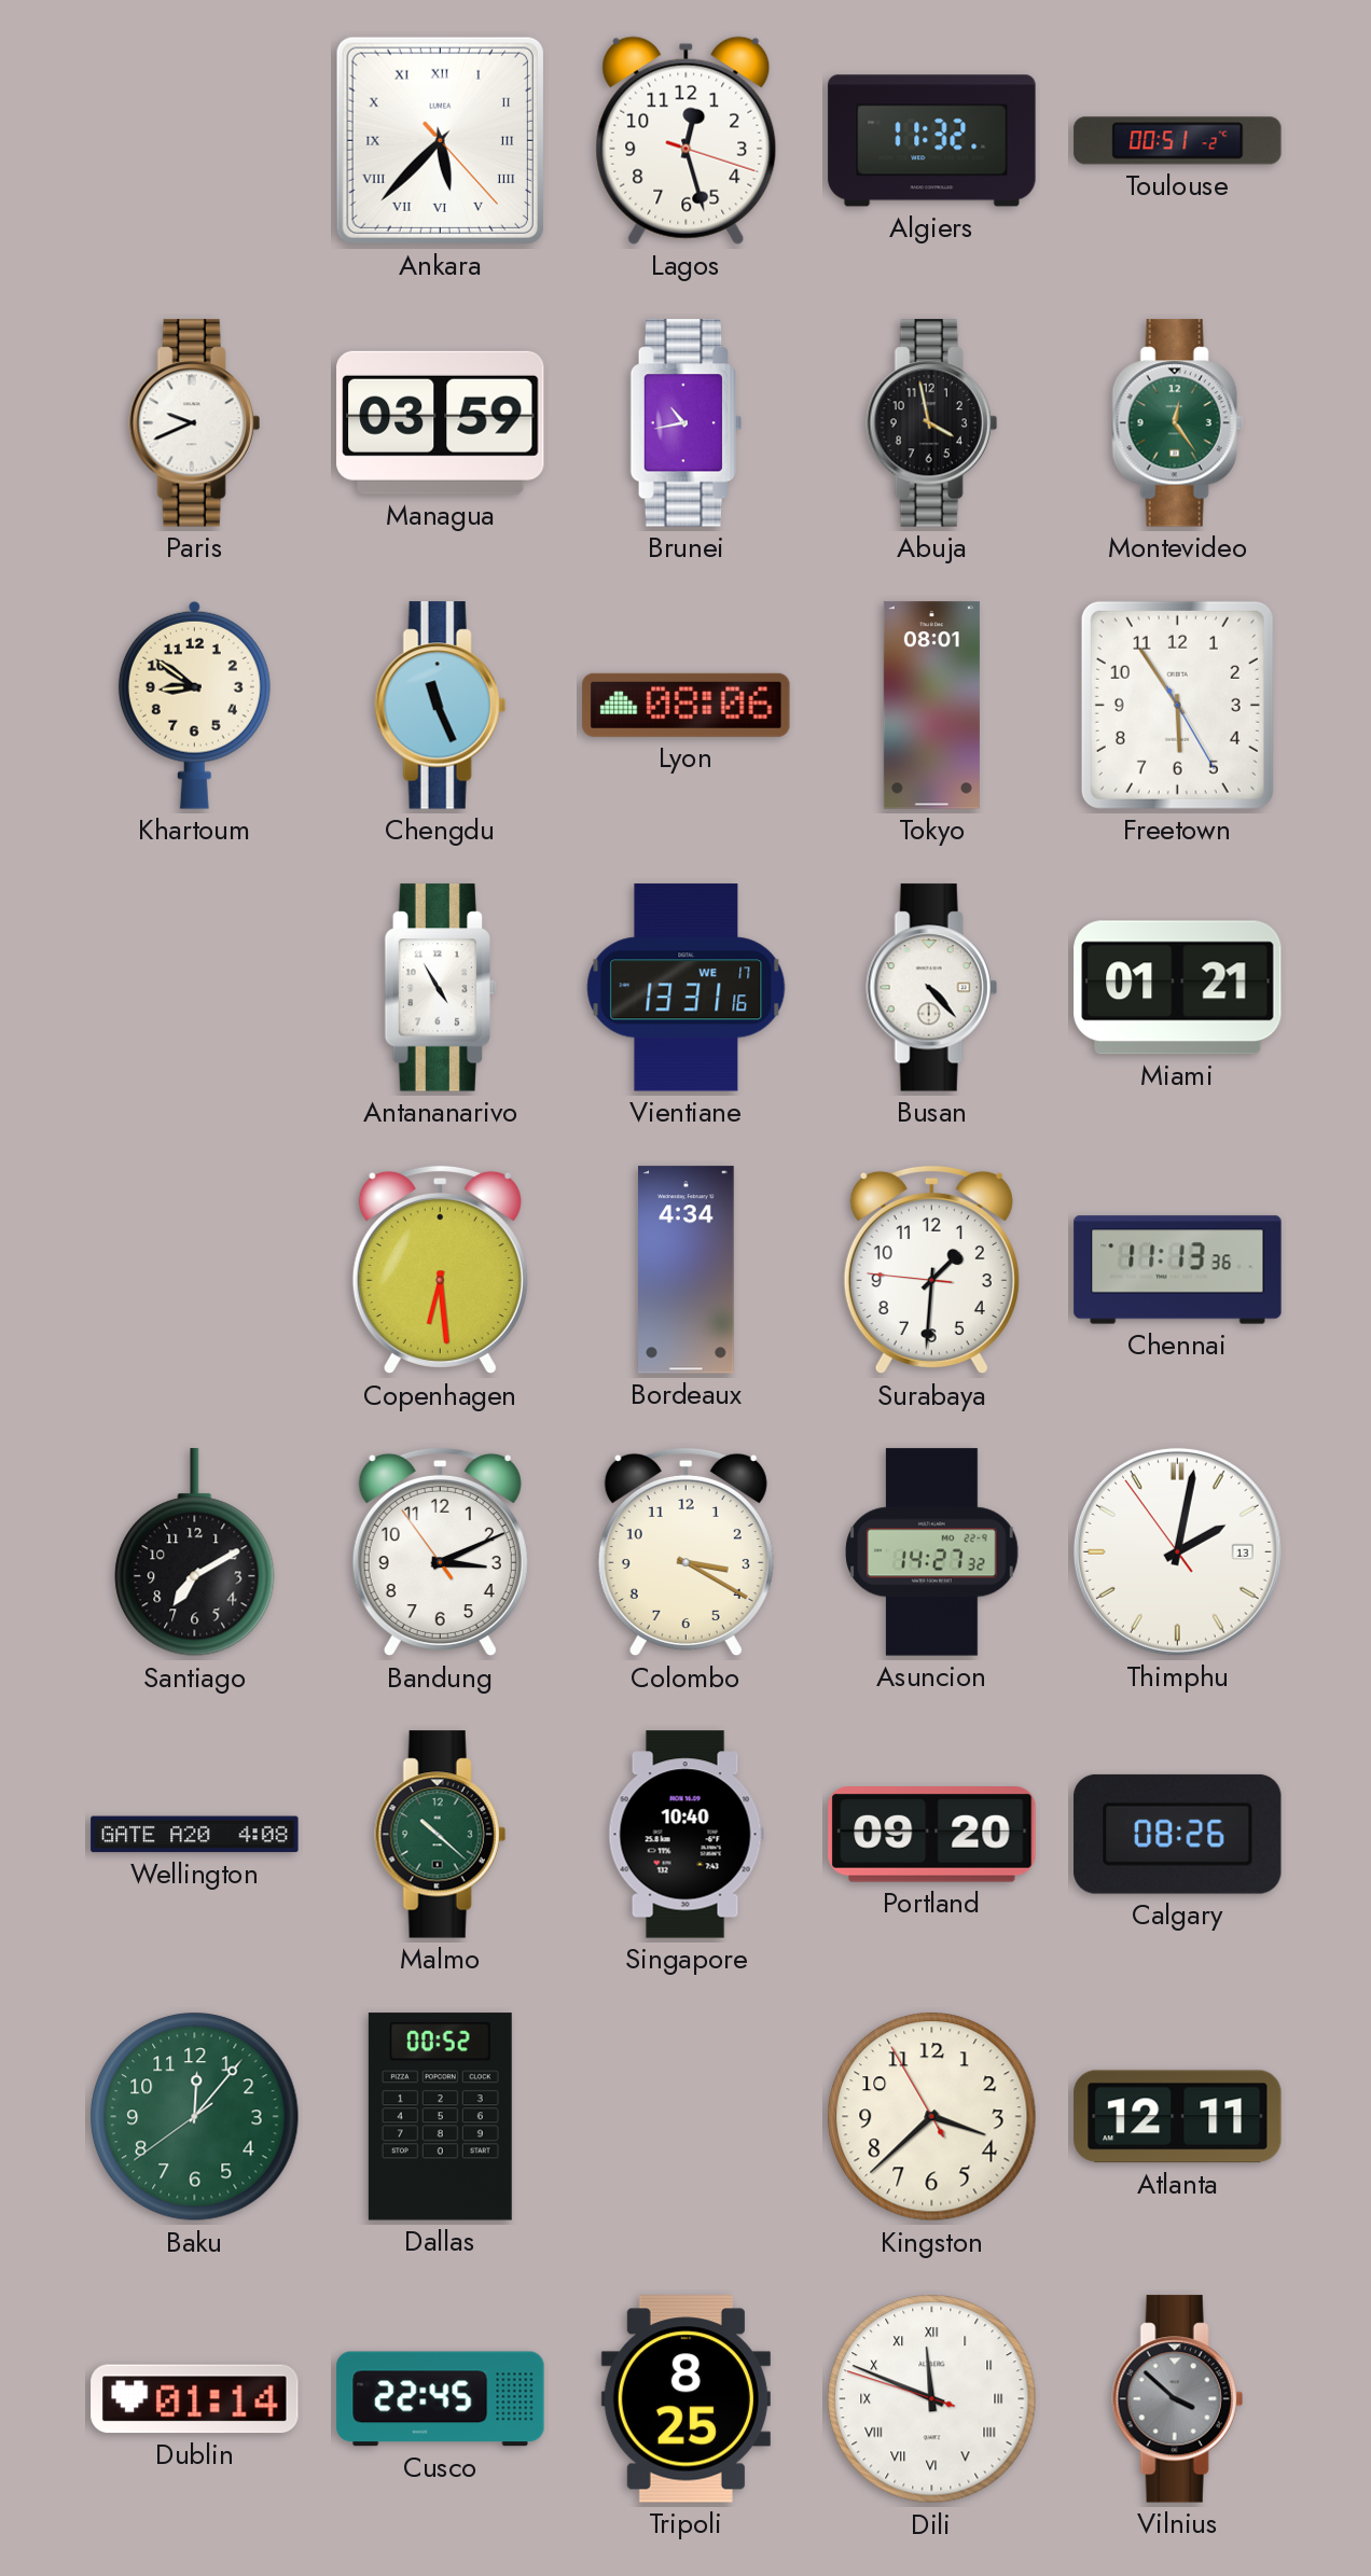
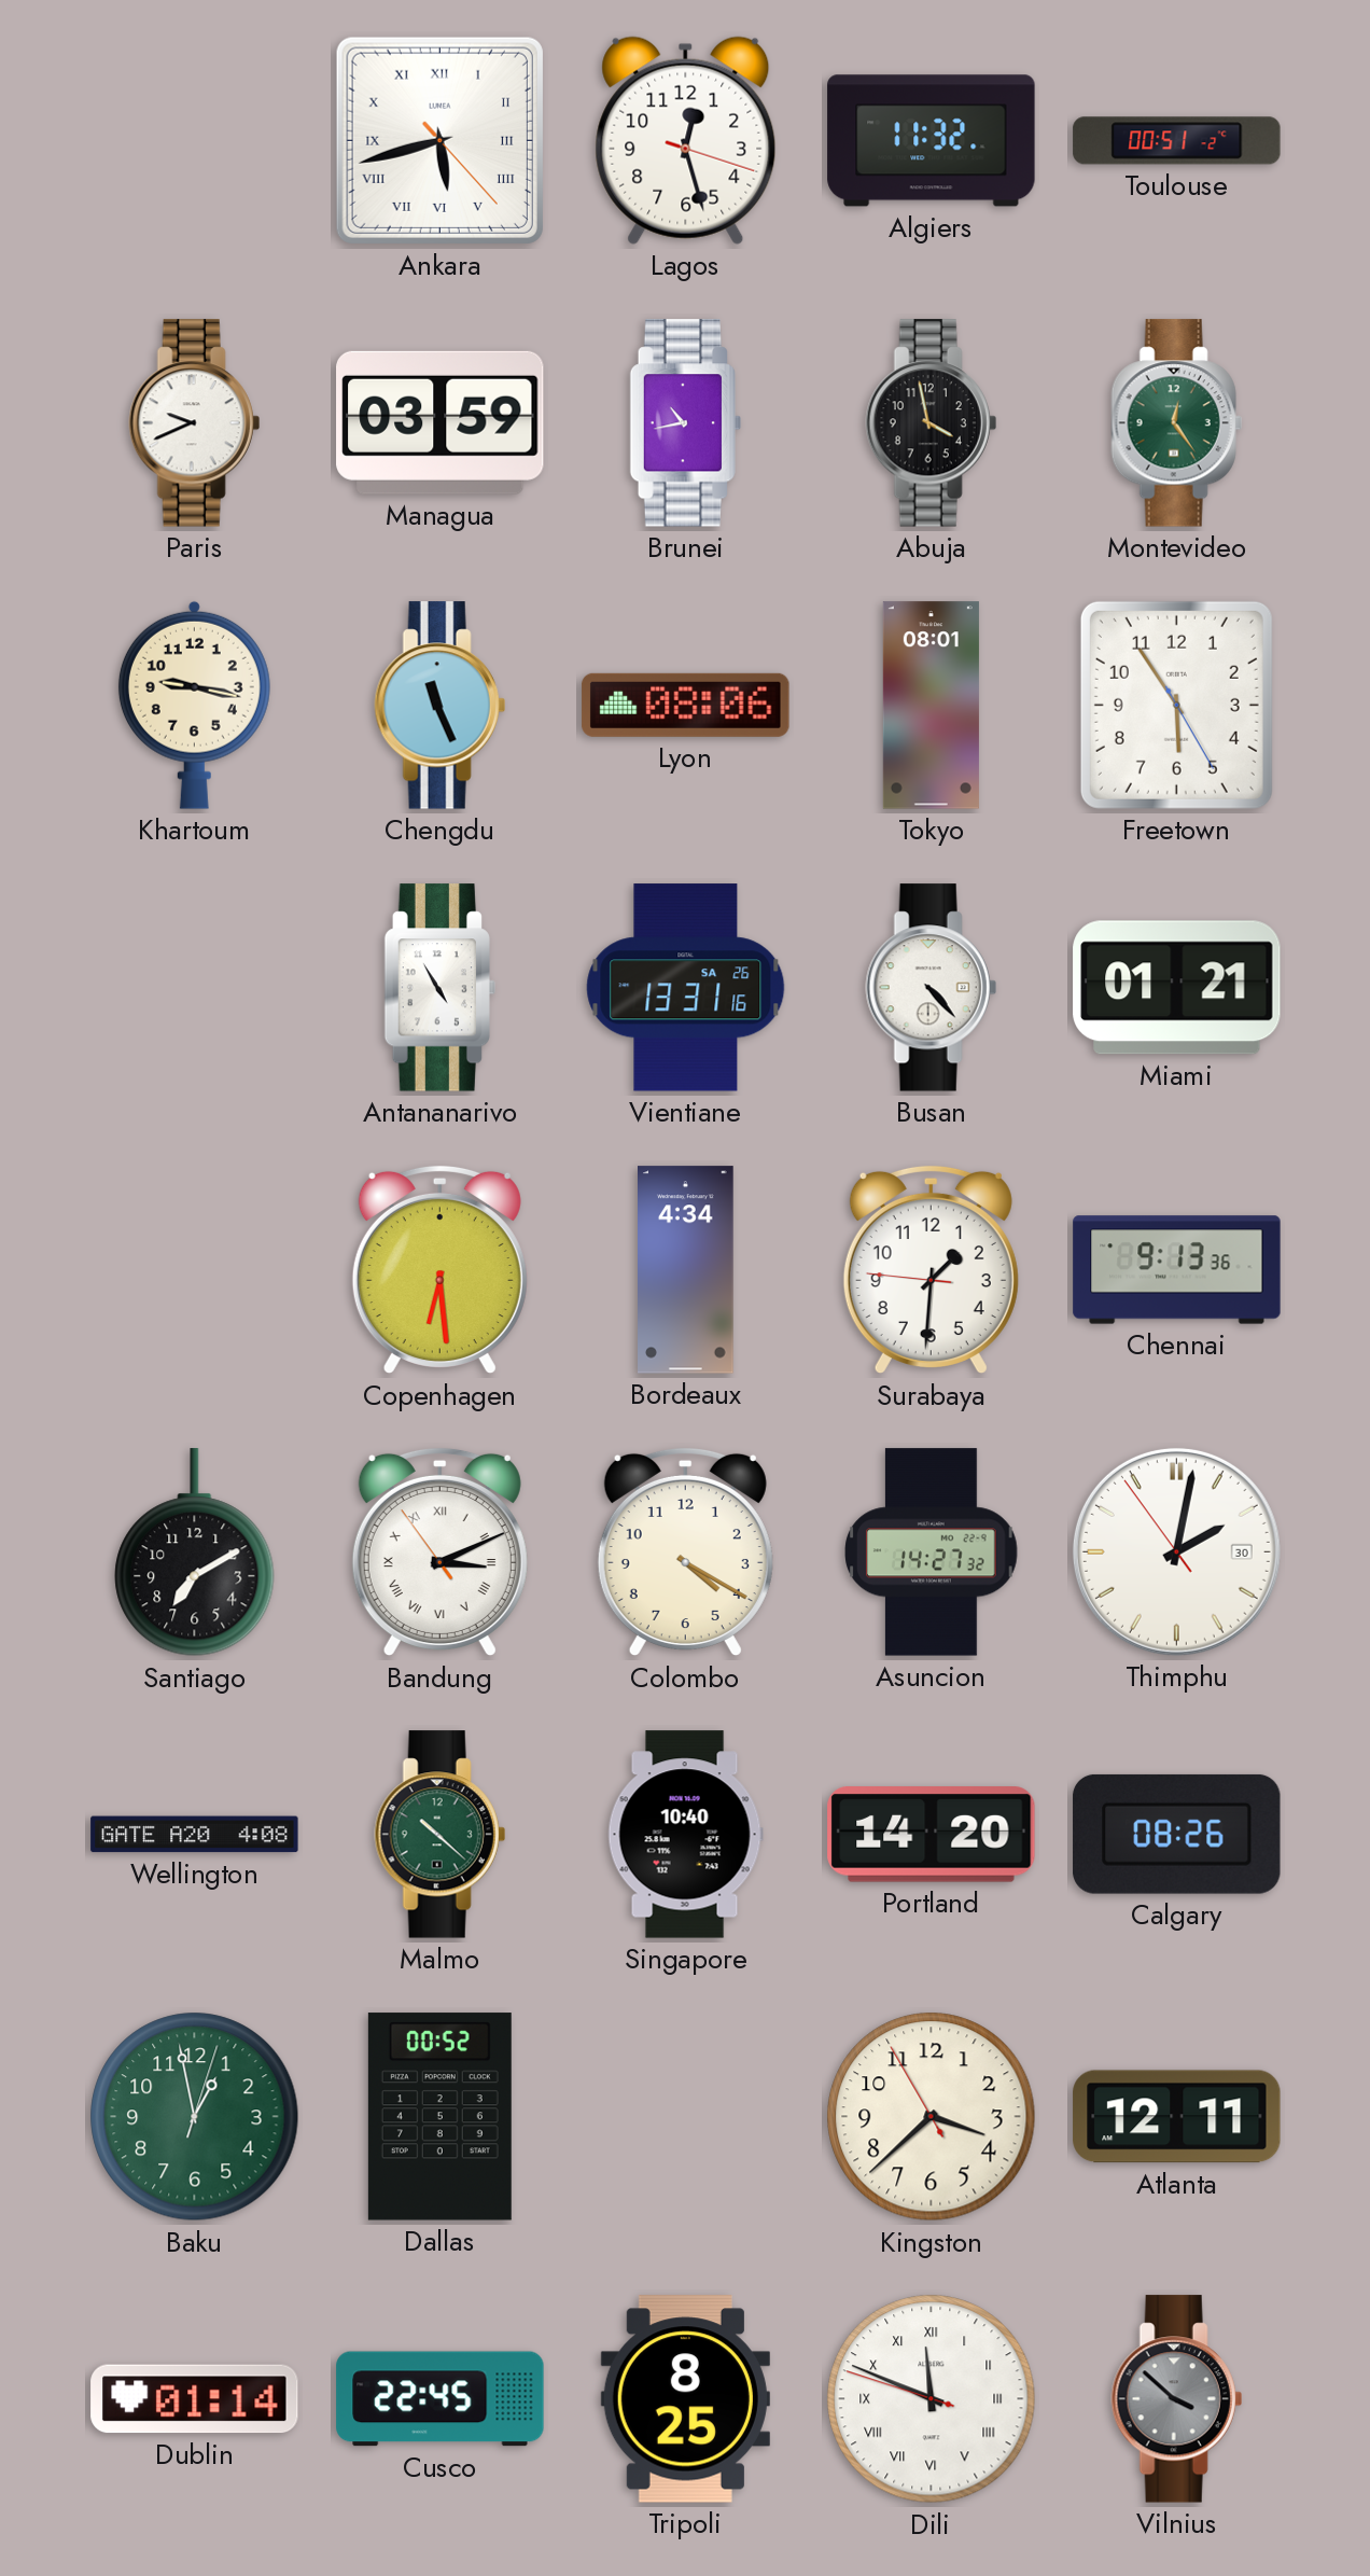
Ankara: 5:37 -> 5:42 (439, 140)
Khartoum: 8:51 -> 9:17 (194, 705)
Vientiane date: WE 17 -> SA 26 (686, 988)
Chennai: 11:13 -> 9:13 (1177, 1270)
Bandung numerals: Arabic -> Roman (439, 1552)
Colombo: 3:20 -> 4:20 (685, 1552)
Thimphu date: 13 -> 30 (1176, 1551)
Portland: 09:20 -> 14:20 (932, 1835)
Baku: 12:06 -> 12:58 (195, 2117)
